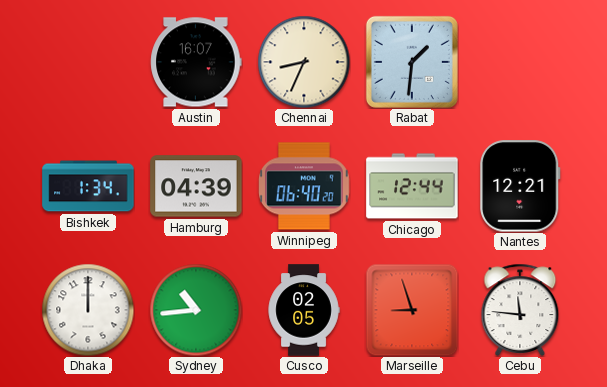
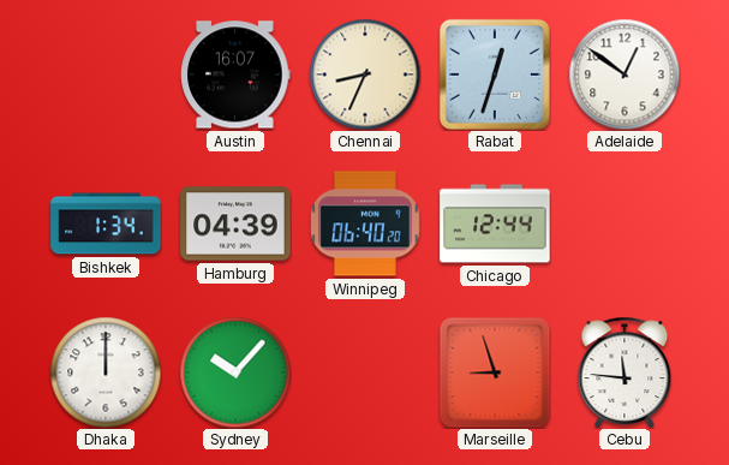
Rabat: 1:31 -> 12:33 (495, 74)
Adelaide: none -> 12:51 (625, 74)
Nantes: 12:21 -> none (520, 186)
Sydney: 10:44 -> 10:07 (235, 372)
Cusco: 02:05 -> none (304, 310)
